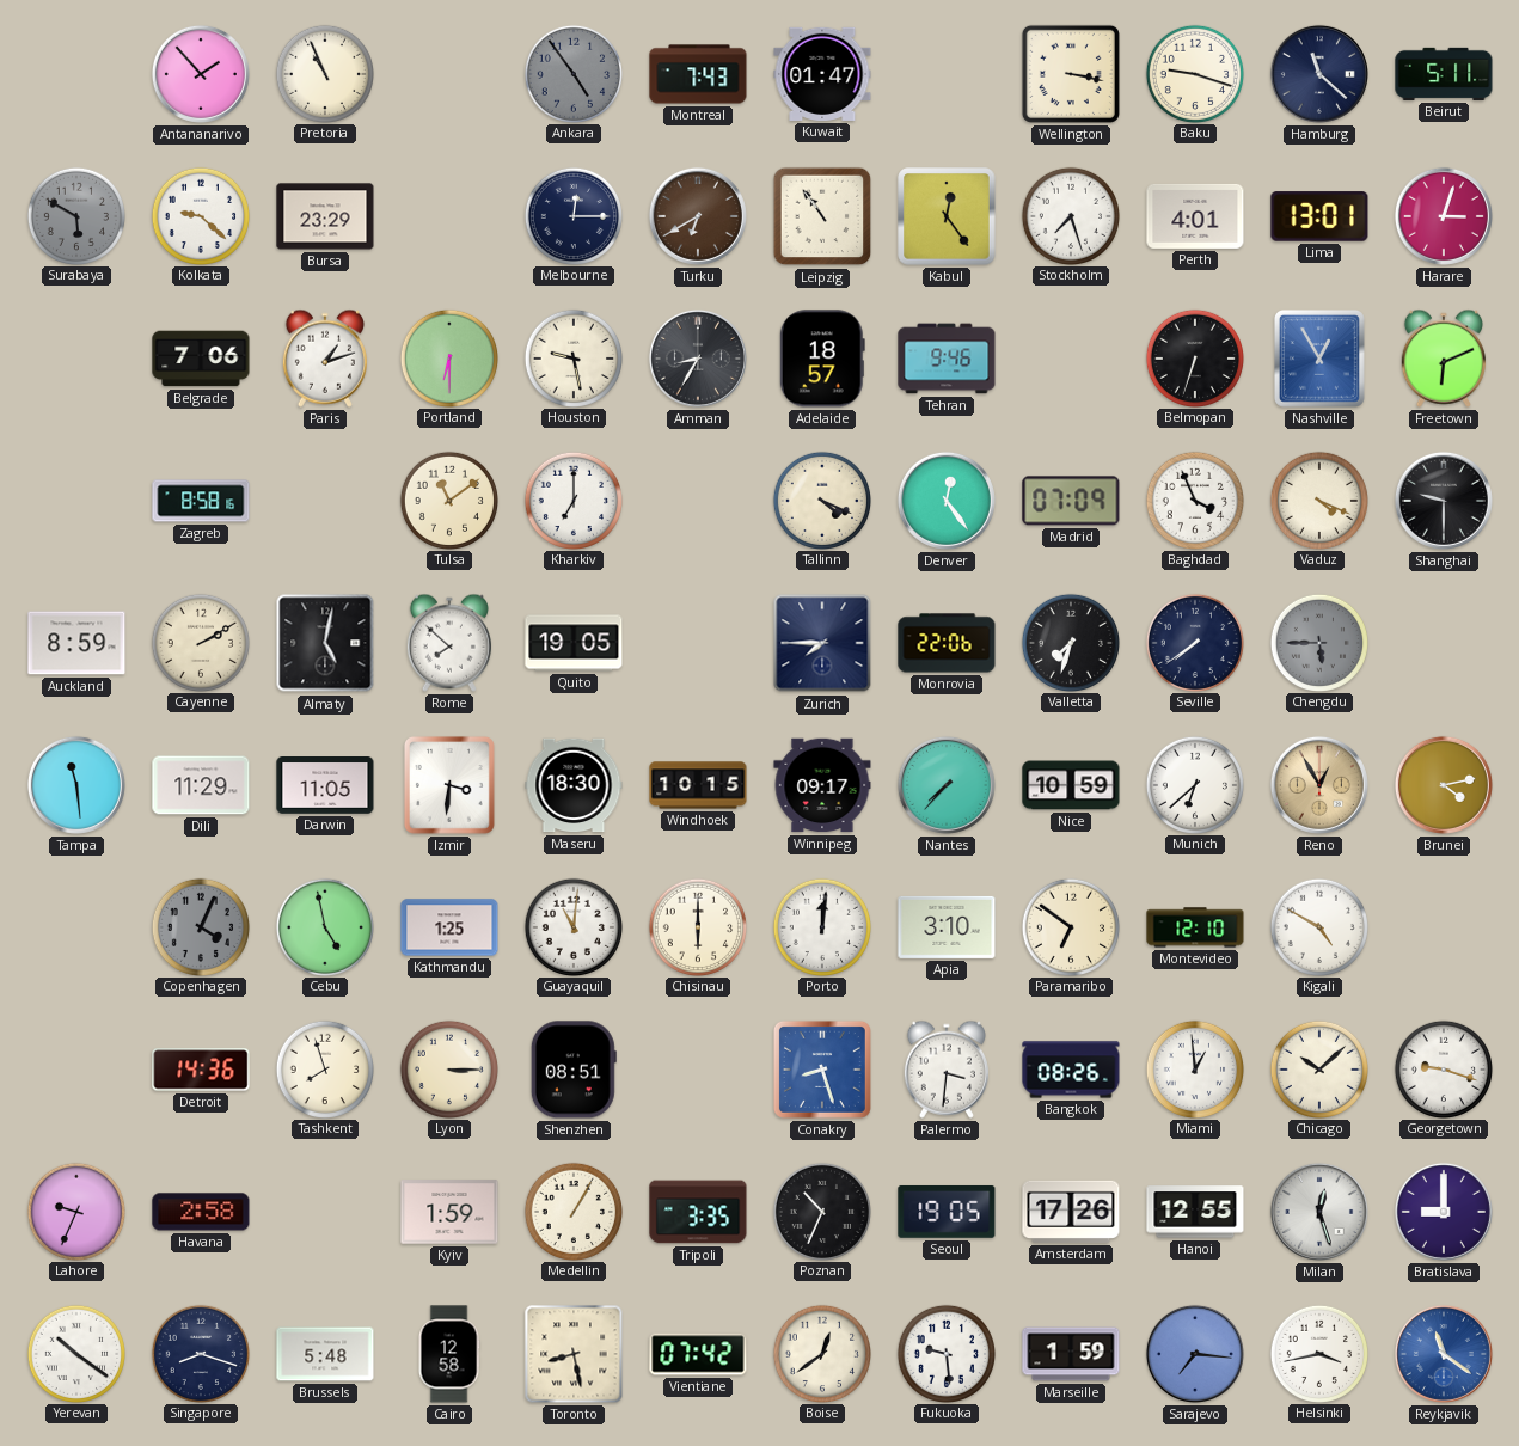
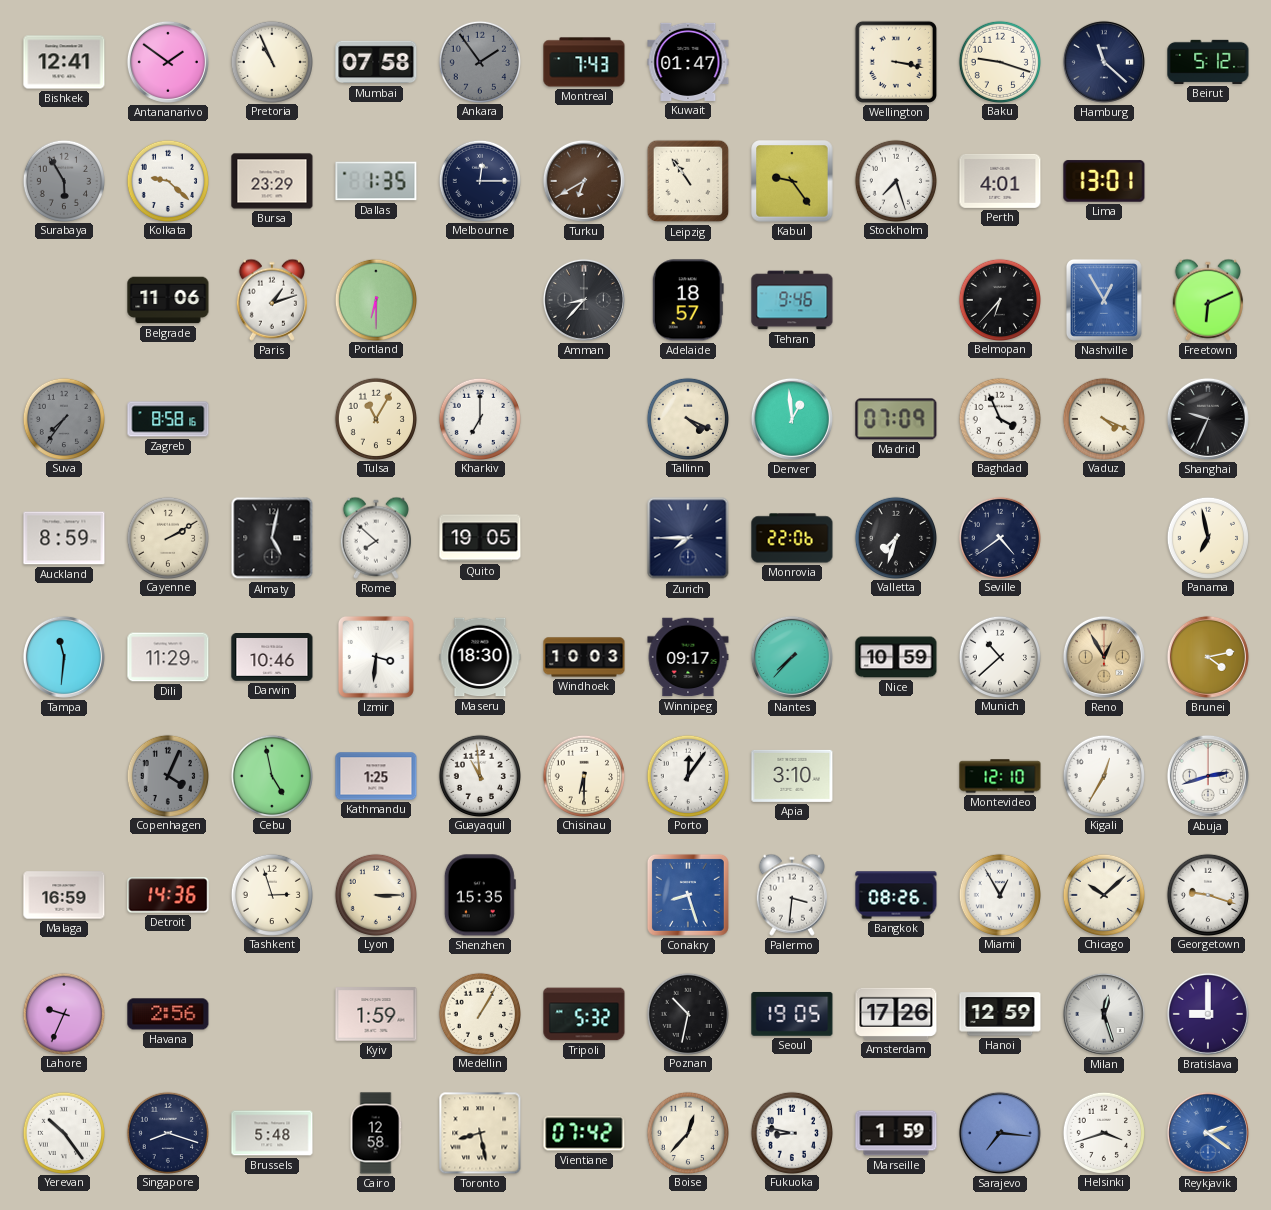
Bishkek: none -> 12:41 (64, 62)
Antananarivo: 1:53 -> 1:51 (168, 62)
Mumbai: none -> 07:58 (376, 62)
Ankara: 4:54 -> 1:54 (479, 61)
Beirut: 5:11 -> 5:12 (1208, 62)
Surabaya: 5:50 -> 5:55 (63, 180)
Dallas: none -> 1:35 (376, 181)
Kabul: 12:24 -> 9:24 (792, 181)
Harare: 3:03 -> none (1444, 216)
Belgrade: 7:06 -> 11:06 (168, 300)
Houston: 9:28 -> none (572, 357)
Amman: 8:35 -> 8:37 (584, 300)
Belmopan: 6:33 -> 6:37 (999, 299)
Suva: none -> 7:36 (63, 418)
Tulsa: 11:09 -> 11:05 (375, 418)
Denver: 12:24 -> 12:59 (792, 419)
Shanghai: 9:30 -> 9:34 (1208, 419)
Seville: 7:39 -> 4:39 (999, 537)
Chengdu: 5:45 -> none (1318, 642)
Panama: none -> 6:58 (1207, 537)
Tampa: 11:29 -> 11:31 (64, 657)
Darwin: 11:05 -> 10:46 (272, 658)
Windhoek: 10:15 -> 10:03 (584, 657)
Munich: 6:38 -> 10:38 (999, 656)
Guayaquil: 11:01 -> 10:59 (479, 775)
Chisinau: 6:00 -> 6:30 (583, 775)
Porto: 12:01 -> 12:06 (687, 775)
Paramaribo: 6:51 -> none (1070, 926)
Kigali: 4:50 -> 12:35 (1103, 775)
Abuja: none -> 2:42 (1208, 776)
Malaga: none -> 16:59 (64, 895)
Tashkent: 7:57 -> 2:57 (271, 894)
Shenzhen: 08:51 -> 15:35 (480, 895)
Miami: 12:59 -> 12:55 (999, 894)
Havana: 2:58 -> 2:56 (168, 1014)
Tripoli: 3:35 -> 5:32 (584, 1014)
Poznan: 10:34 -> 10:32 (687, 1013)
Hanoi: 12:55 -> 12:59 (1000, 1014)
Yerevan: 10:21 -> 10:24 (63, 1132)
Boise: 12:39 -> 12:37 (687, 1132)
Fukuoka: 9:29 -> 8:47 (791, 1132)
Helsinki: 3:43 -> 3:42 (1103, 1132)
Reykjavik: 11:21 -> 2:21 (1208, 1133)
